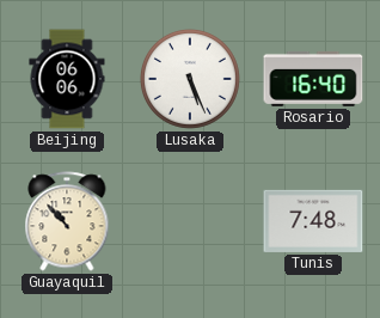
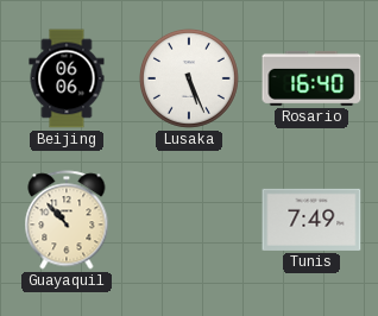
Tunis: 7:48 -> 7:49 (311, 220)
